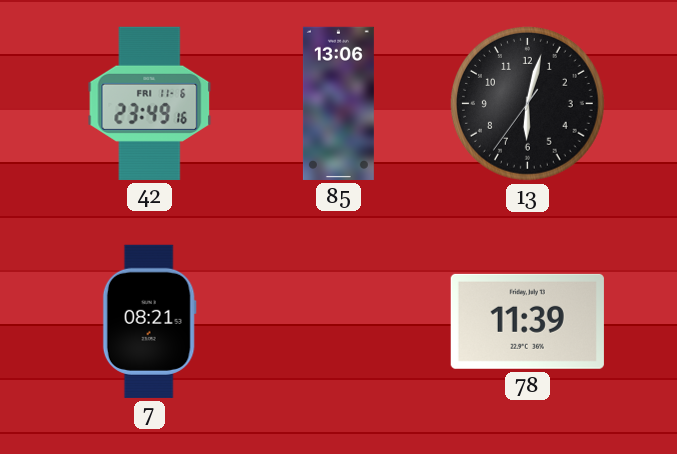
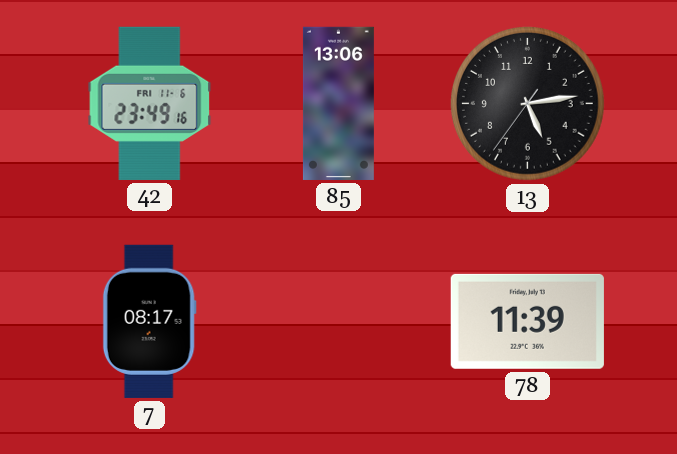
13: 6:02 -> 5:13 (527, 103)
7: 08:21 -> 08:17 (149, 321)
